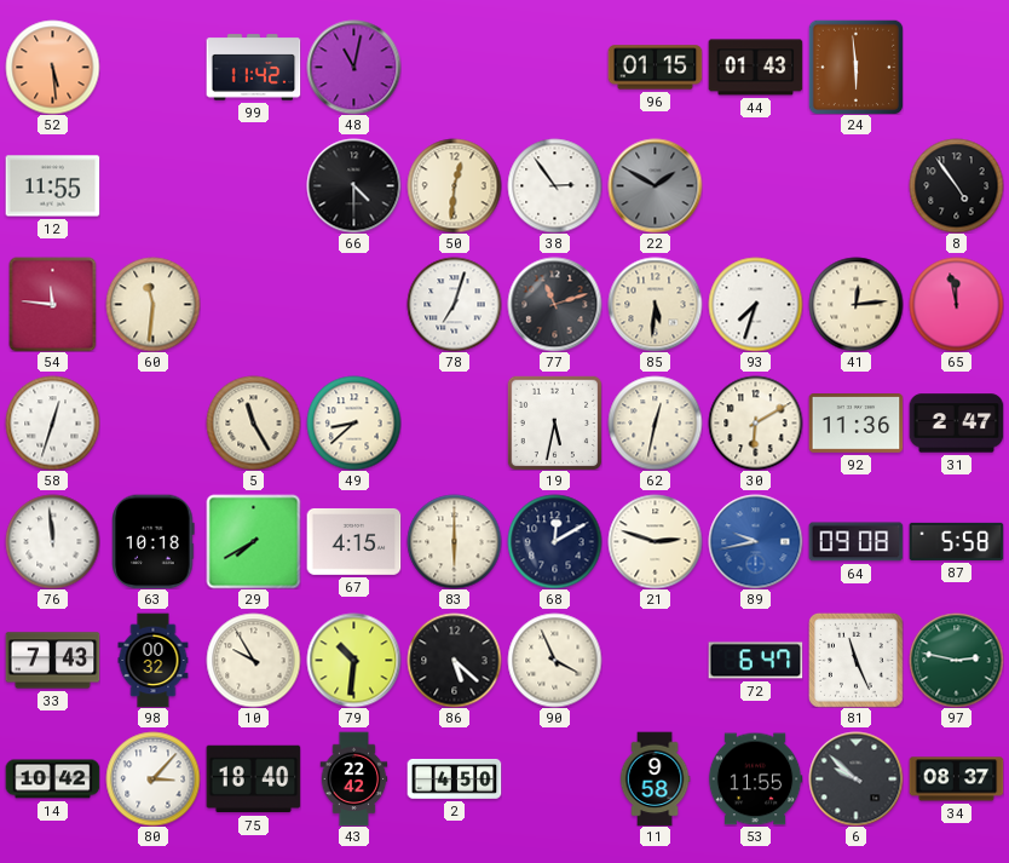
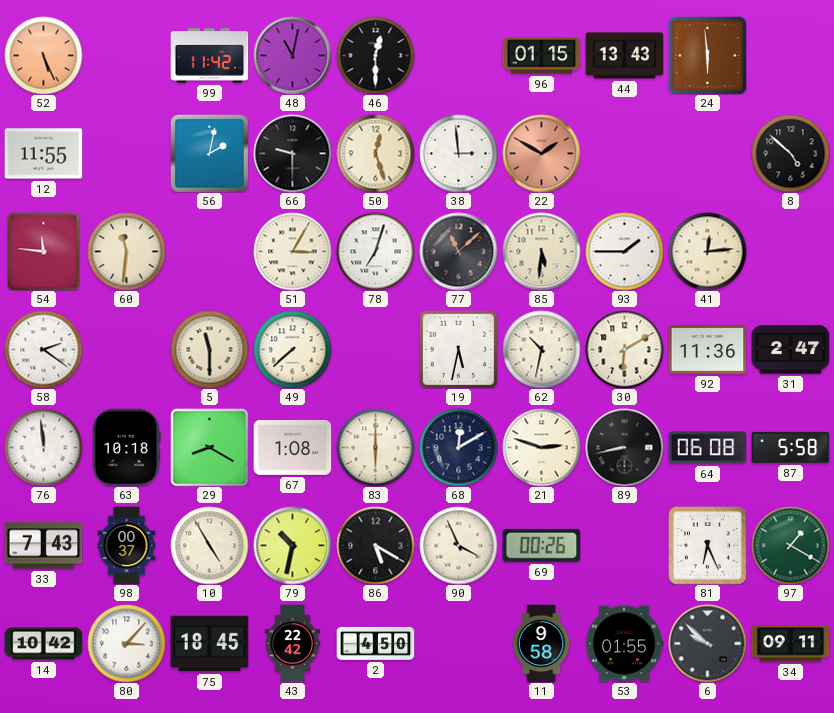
52: 5:29 -> 5:26 (43, 55)
46: none -> 12:30 (375, 55)
44: 01:43 -> 13:43 (624, 56)
56: none -> 2:02 (209, 153)
66: 4:30 -> 9:30 (292, 153)
50: 12:31 -> 12:27 (375, 153)
38: 2:54 -> 2:59 (458, 153)
22 dial: grey -> salmon (541, 153)
8: 4:54 -> 4:52 (790, 153)
51: none -> 3:05 (292, 251)
77: 11:12 -> 11:08 (458, 251)
93: 7:33 -> 1:45 (624, 251)
65: 11:58 -> none (956, 304)
58: 12:33 -> 2:21 (43, 349)
5: 11:25 -> 11:30 (209, 349)
49: 8:38 -> 7:38 (292, 349)
62: 12:32 -> 10:32 (541, 349)
29: 7:40 -> 8:20 (209, 447)
67: 4:15 -> 1:08 (292, 447)
89: 9:43 -> 8:43 (624, 447)
89 dial: blue -> black (624, 447)
64: 09:08 -> 06:08 (707, 448)
98: 00:32 -> 00:37 (127, 545)
10: 9:55 -> 4:55 (209, 545)
79: 10:31 -> 10:32 (292, 545)
86: 5:22 -> 5:20 (375, 545)
69: none -> 00:26 (541, 545)
72: 6:47 -> none (755, 661)
81: 11:26 -> 6:26 (707, 545)
97: 2:47 -> 1:20 (790, 545)
75: 18:40 -> 18:45 (209, 644)
53: 11:55 -> 01:55 (624, 644)
34: 08:37 -> 09:11 (790, 644)
